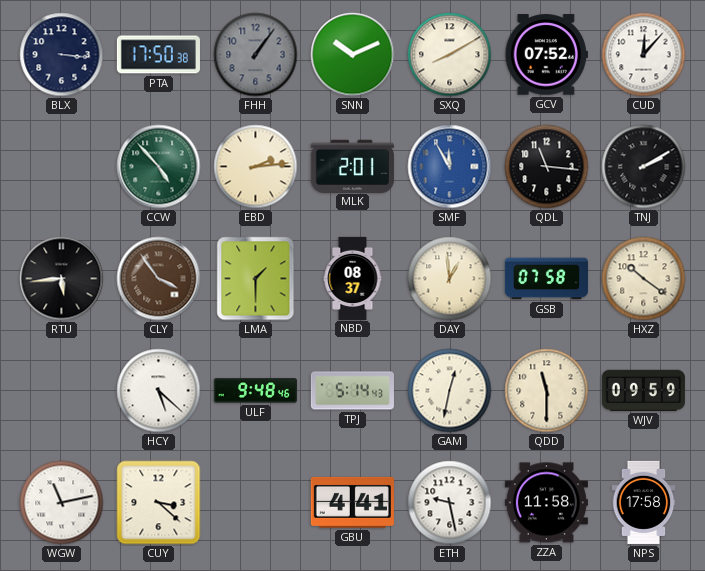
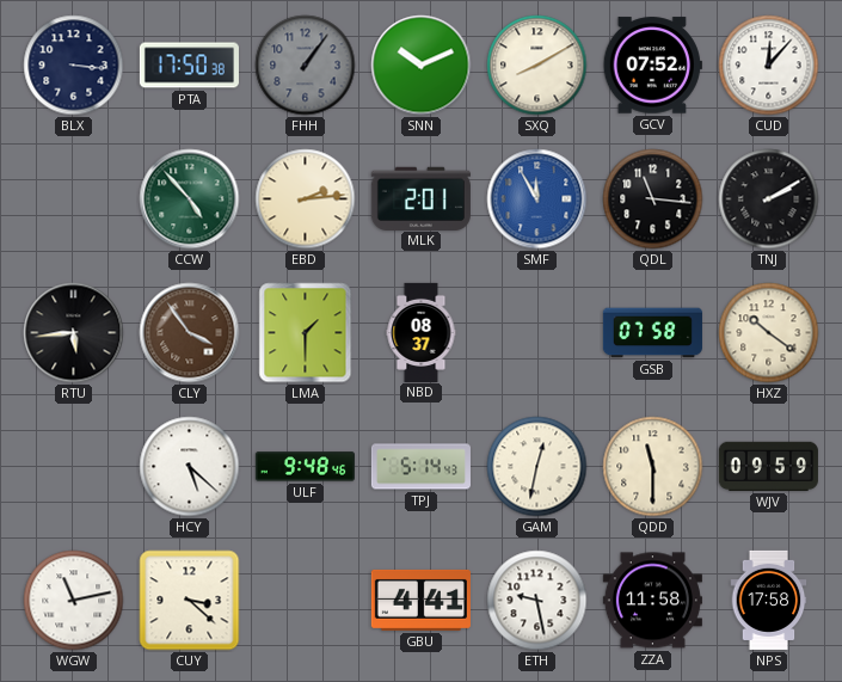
DAY: 12:59 -> none (450, 279)
